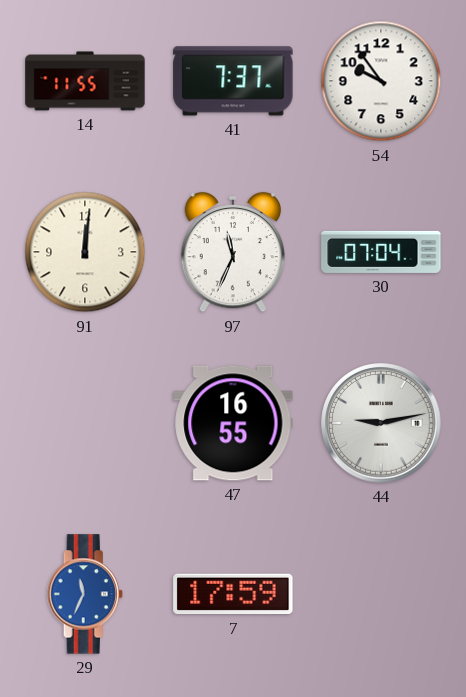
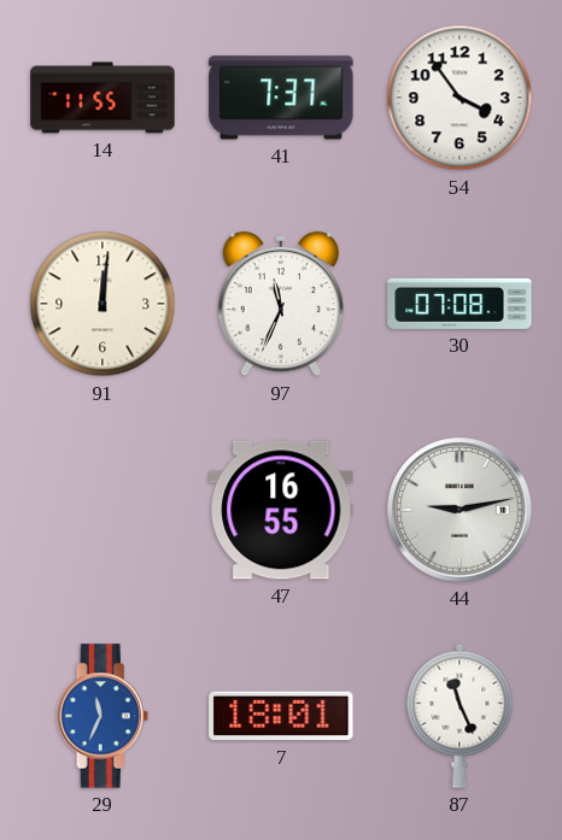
54: 9:54 -> 3:54 (459, 98)
30: 07:04 -> 07:08 (459, 304)
7: 17:59 -> 18:01 (281, 716)
87: none -> 11:26 (459, 716)
